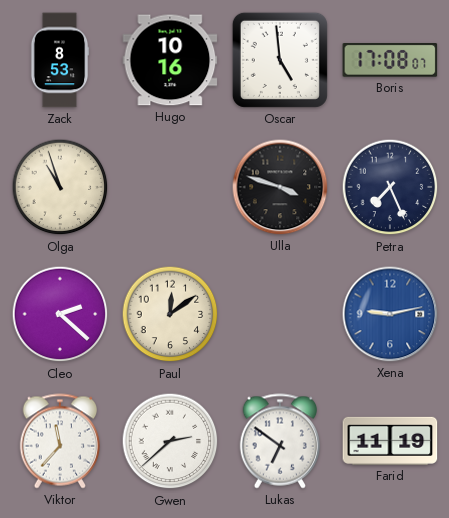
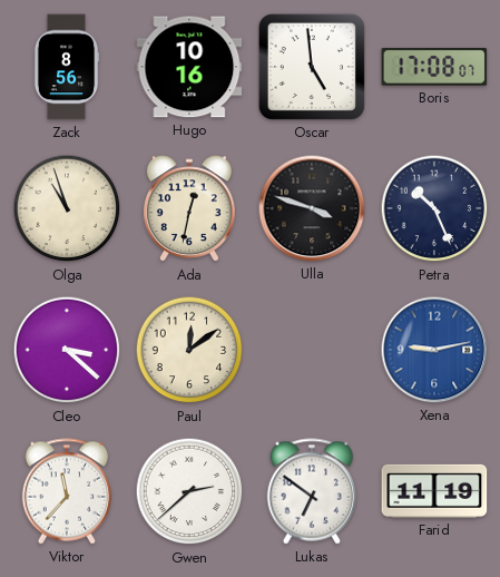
Zack: 8:53 -> 8:56 (67, 67)
Ada: none -> 12:32 (189, 209)
Petra: 7:26 -> 10:26 (434, 208)
Cleo: 2:22 -> 3:22 (67, 350)
